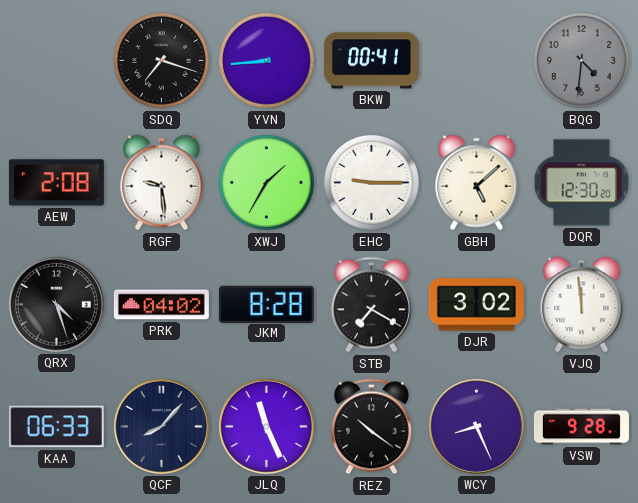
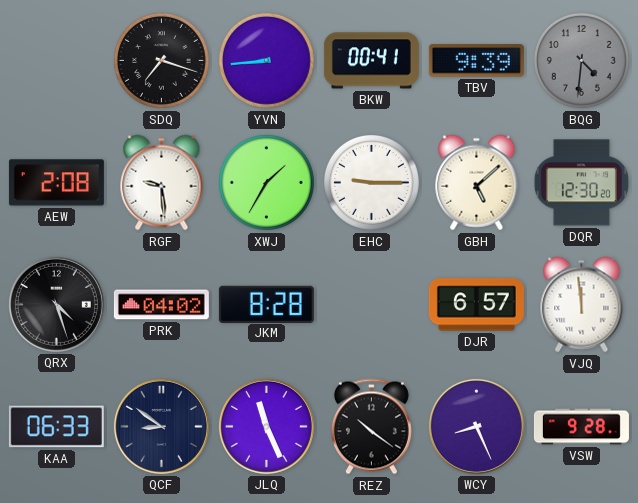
TBV: none -> 9:39 (476, 61)
STB: 7:20 -> none (371, 305)
DJR: 3:02 -> 6:57 (476, 305)
QCF: 8:07 -> 8:51 (161, 426)
